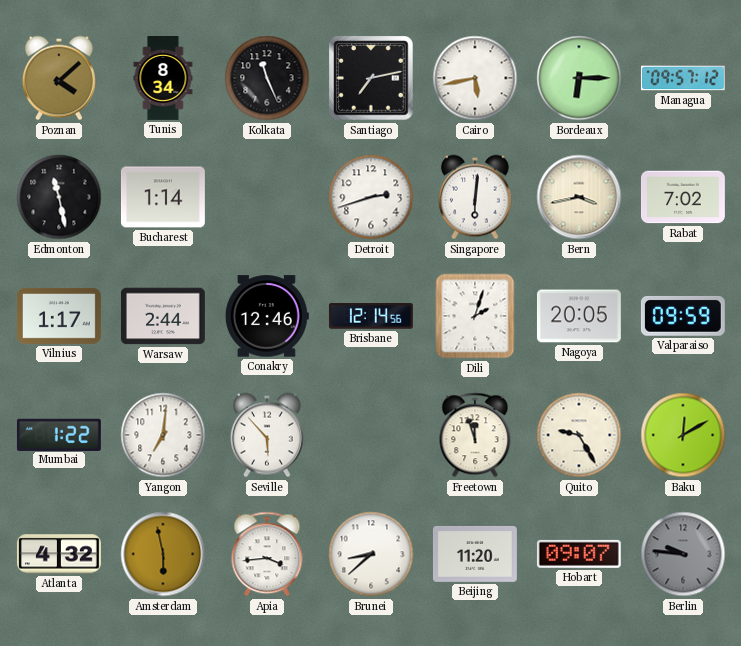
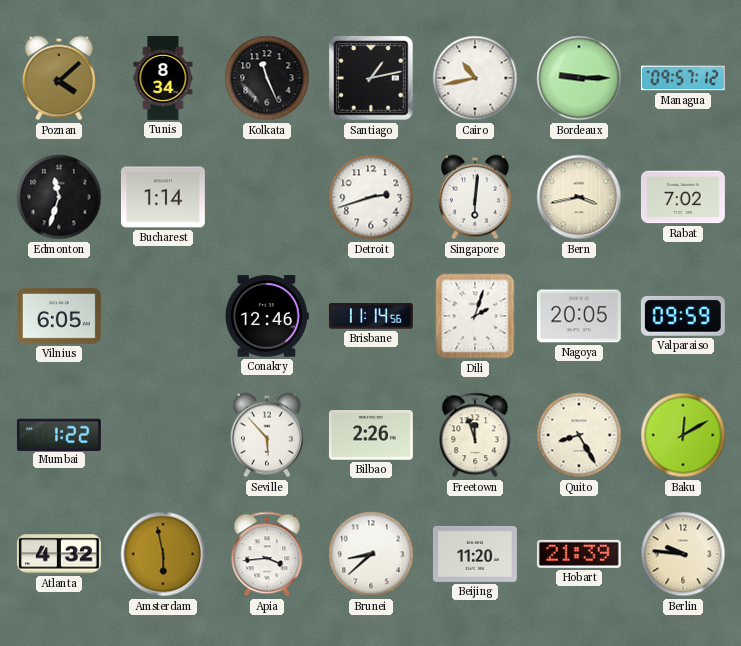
Santiago: 7:13 -> 1:13 (371, 78)
Cairo: 5:43 -> 10:43 (475, 78)
Bordeaux: 6:15 -> 9:15 (579, 78)
Edmonton: 11:28 -> 11:33 (59, 197)
Vilnius: 1:17 -> 6:05 (59, 316)
Warsaw: 2:44 -> none (163, 316)
Brisbane: 12:14 -> 11:14 (371, 316)
Yangon: 7:01 -> none (163, 435)
Bilbao: none -> 2:26 (371, 435)
Quito: 9:25 -> 8:25 (579, 435)
Hobart: 09:07 -> 21:39 (579, 554)
Berlin dial: grey -> cream (683, 554)
